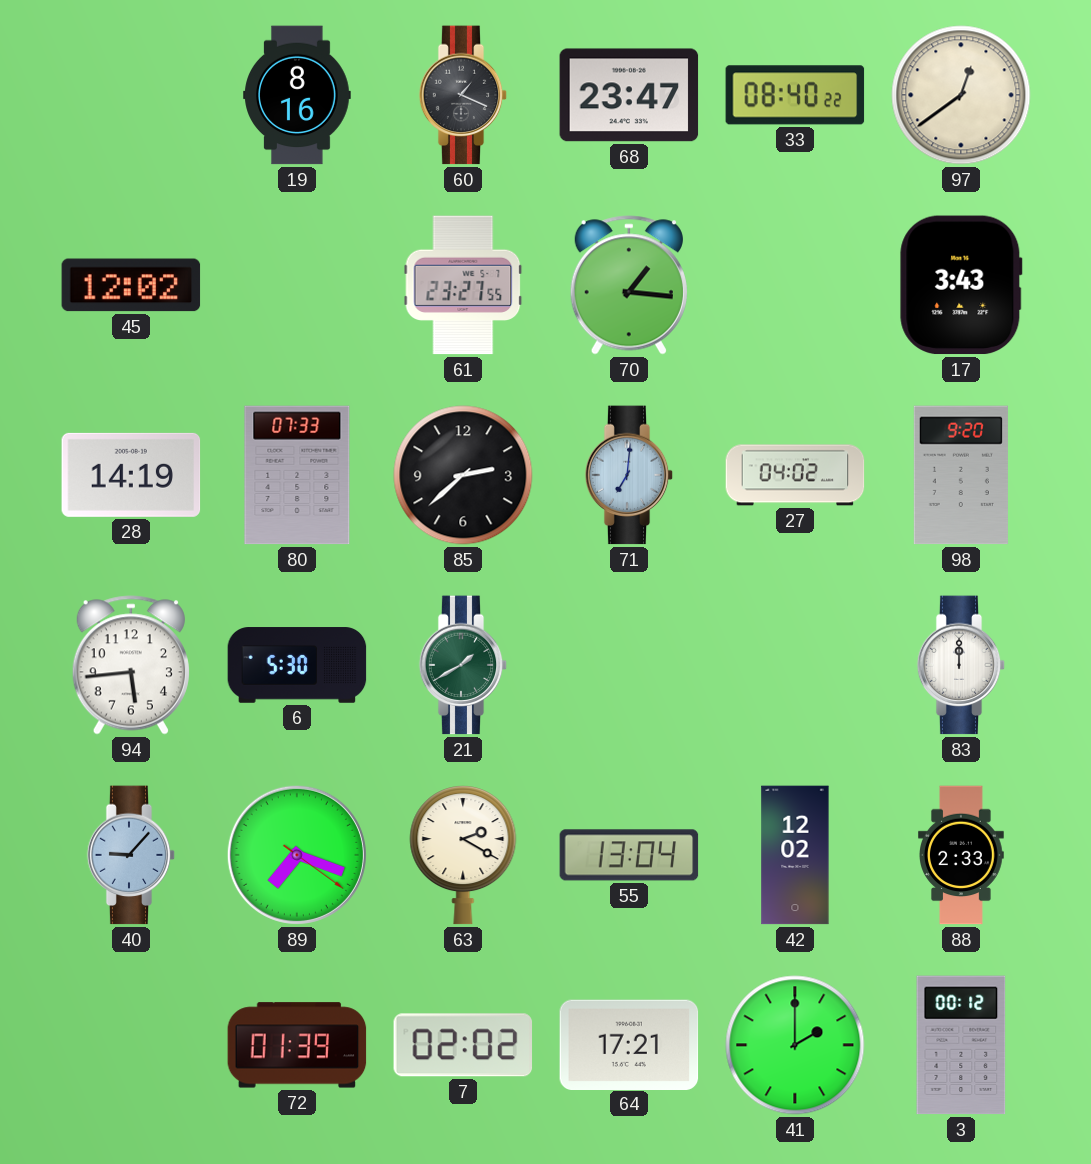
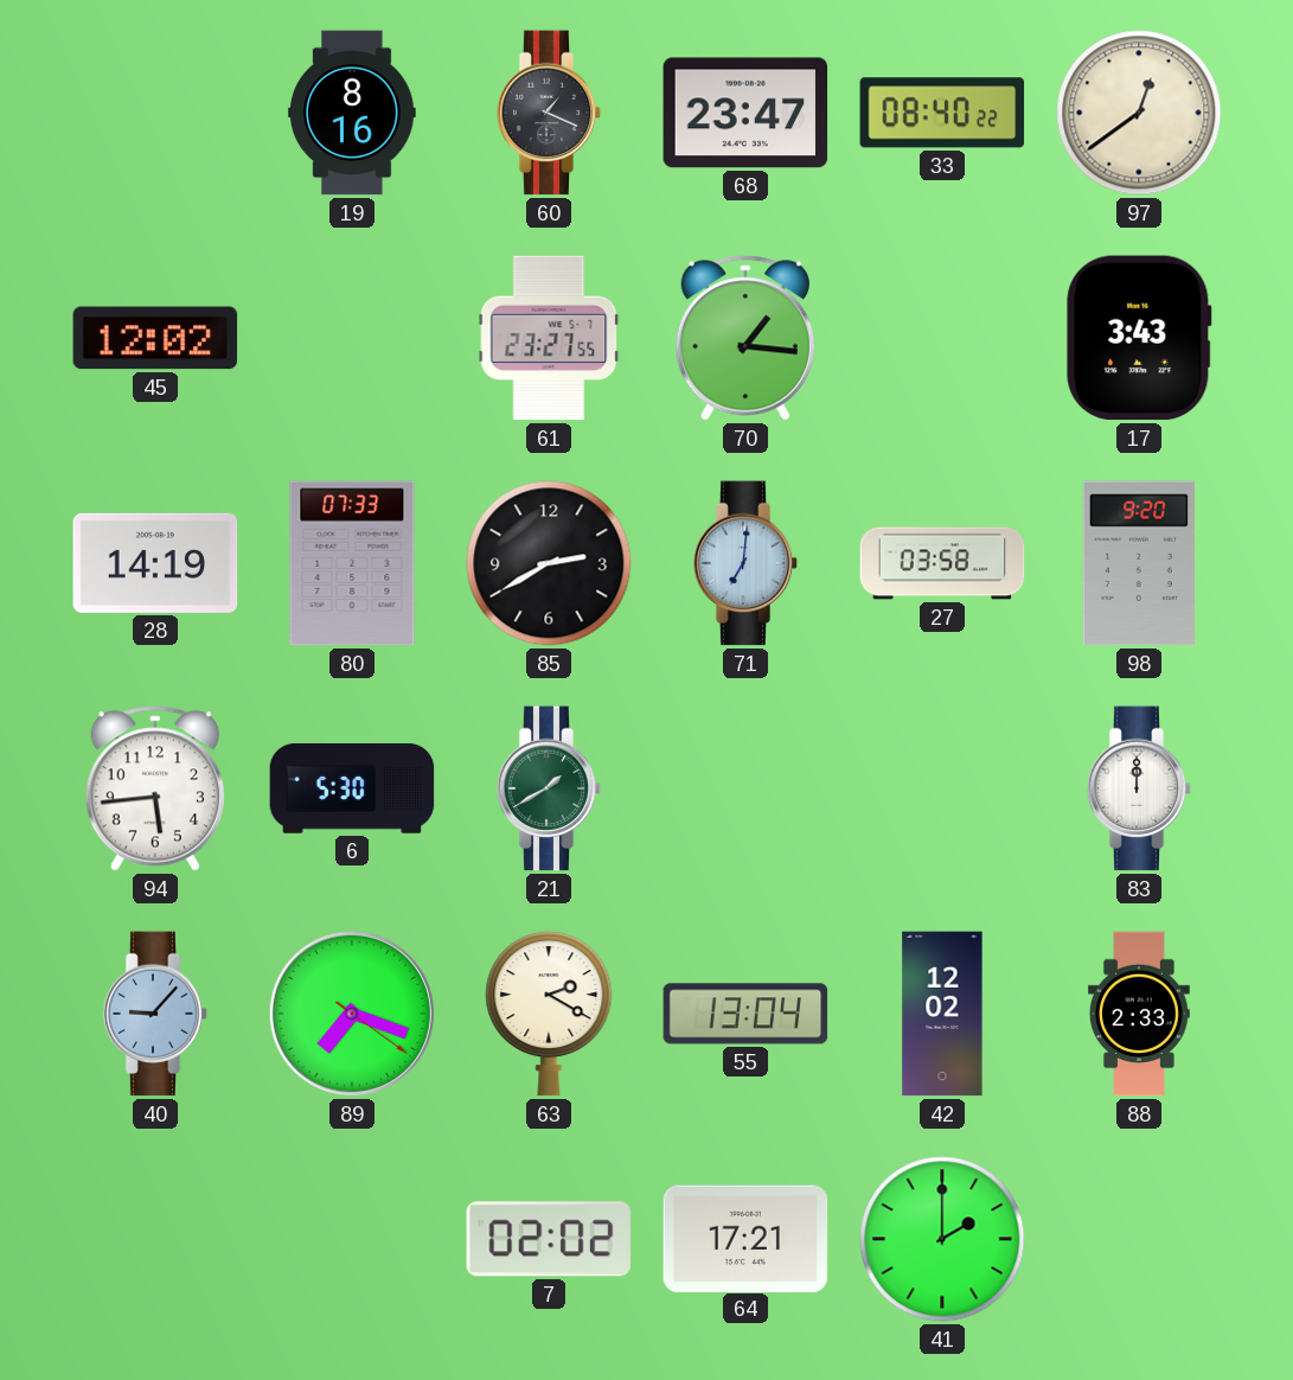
85: 2:38 -> 2:40 (549, 563)
27: 04:02 -> 03:58 (942, 563)
72: 01:39 -> none (297, 1045)
3: 00:12 -> none (961, 1045)
